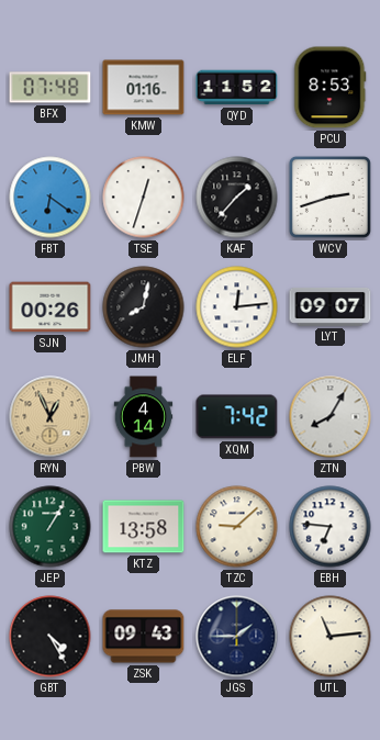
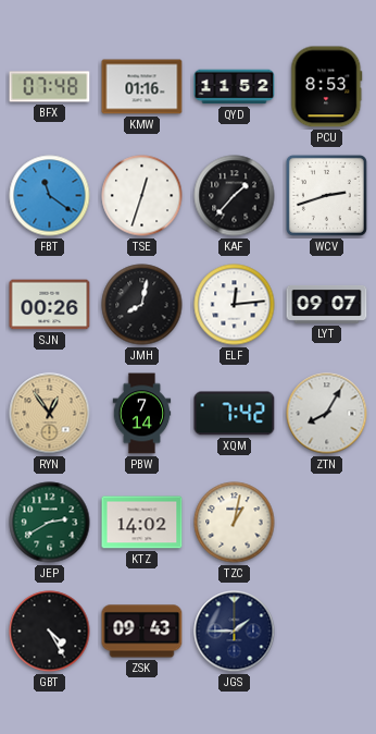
FBT: 6:21 -> 11:21 (50, 196)
RYN: 12:56 -> 12:54 (50, 414)
PBW: 4:14 -> 7:14 (142, 414)
JEP: 1:05 -> 2:40 (50, 523)
KTZ: 13:58 -> 14:02 (142, 523)
TZC: 9:08 -> 1:02 (235, 523)
EBH: 6:46 -> none (331, 527)
UTL: 11:14 -> none (331, 637)
